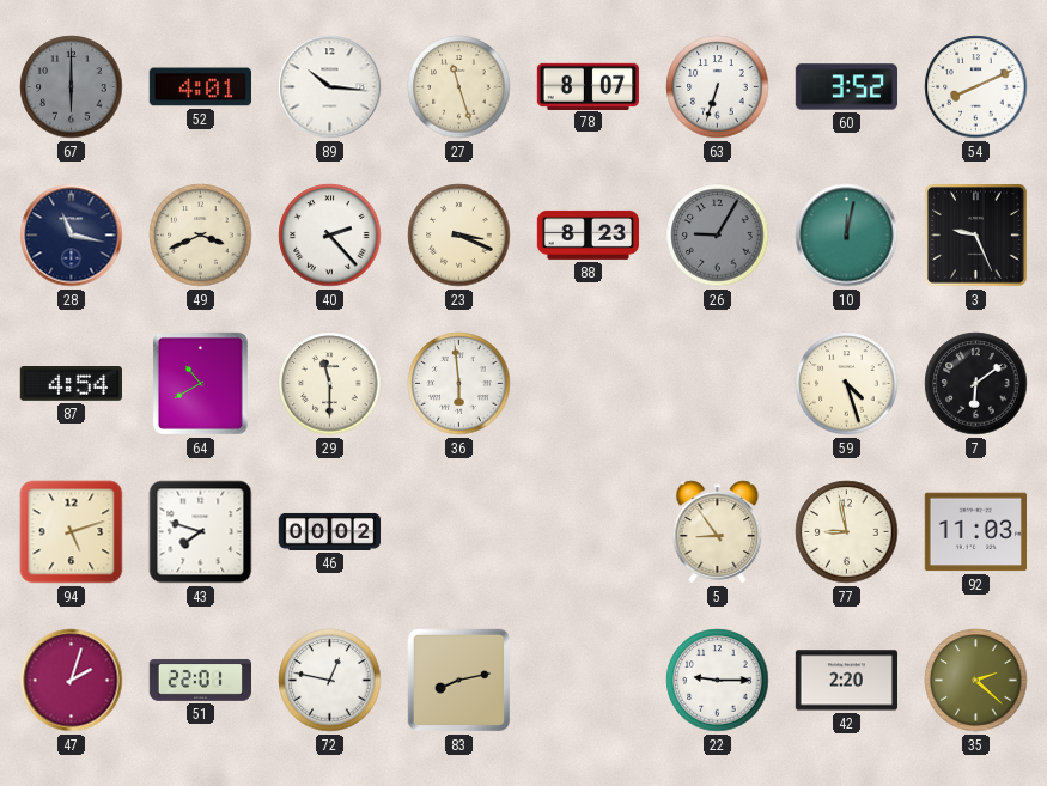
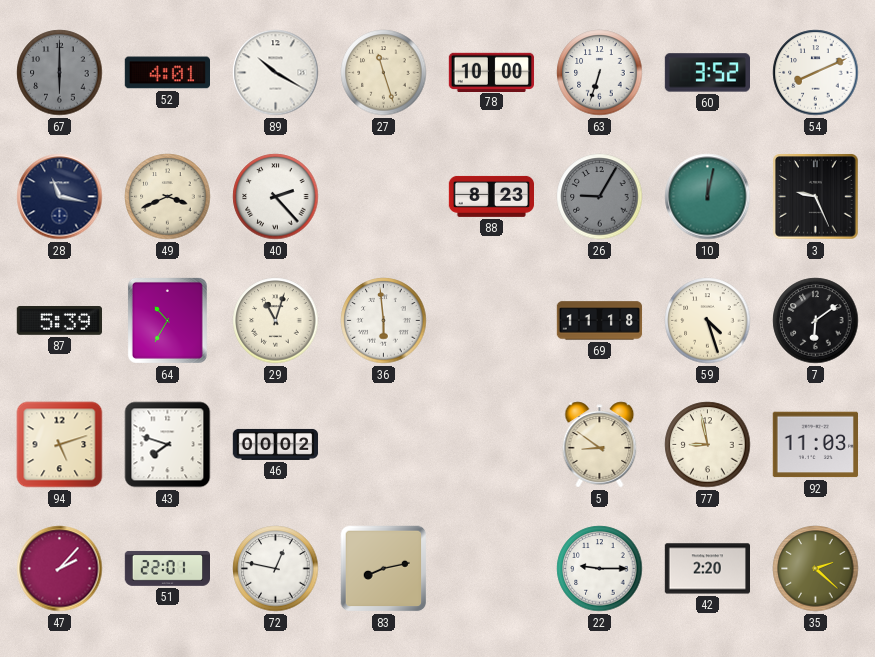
89: 10:16 -> 10:20 (276, 73)
78: 8:07 -> 10:00 (491, 72)
23: 3:19 -> none (459, 236)
87: 4:54 -> 5:39 (59, 321)
64: 10:40 -> 10:35 (167, 320)
29: 11:30 -> 11:03 (276, 321)
69: none -> 11:18 (600, 321)
5: 8:54 -> 8:51 (600, 445)
47: 2:03 -> 2:07 (60, 569)
